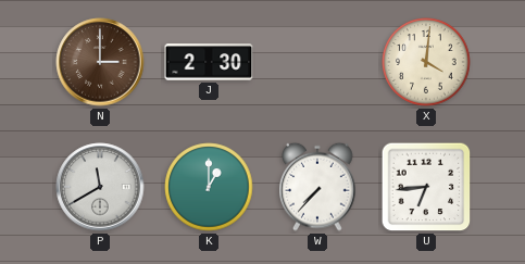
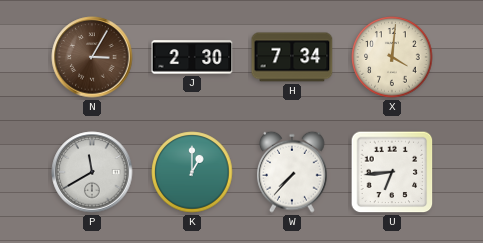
N: 3:00 -> 3:05 (92, 57)
H: none -> 7:34 (292, 57)
